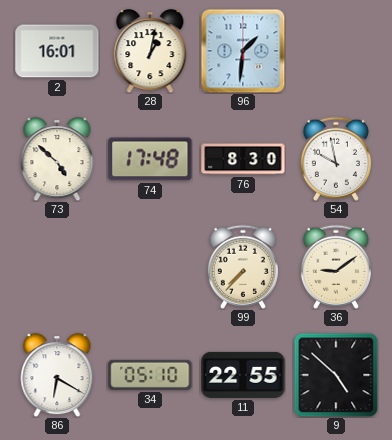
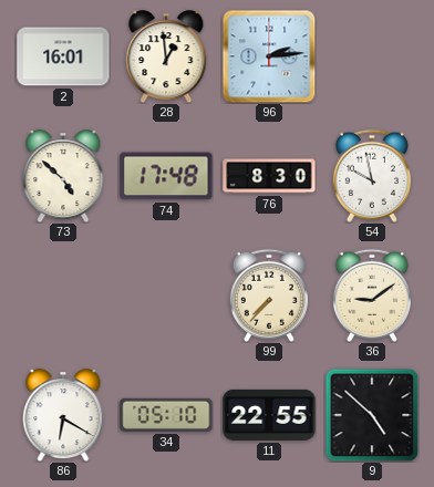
28: 1:02 -> 12:59 (166, 56)
96: 1:31 -> 2:14 (269, 56)
